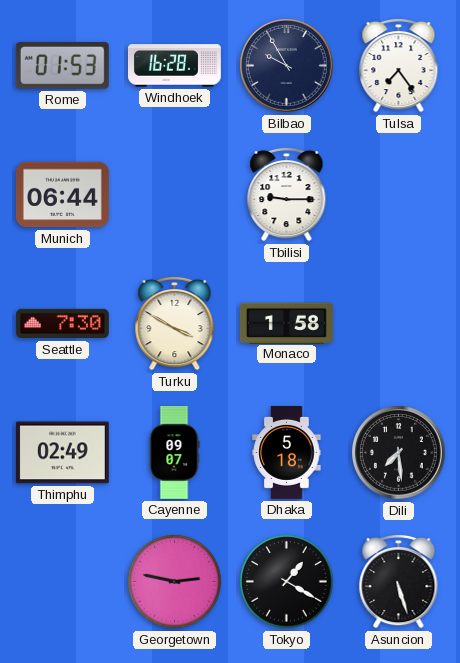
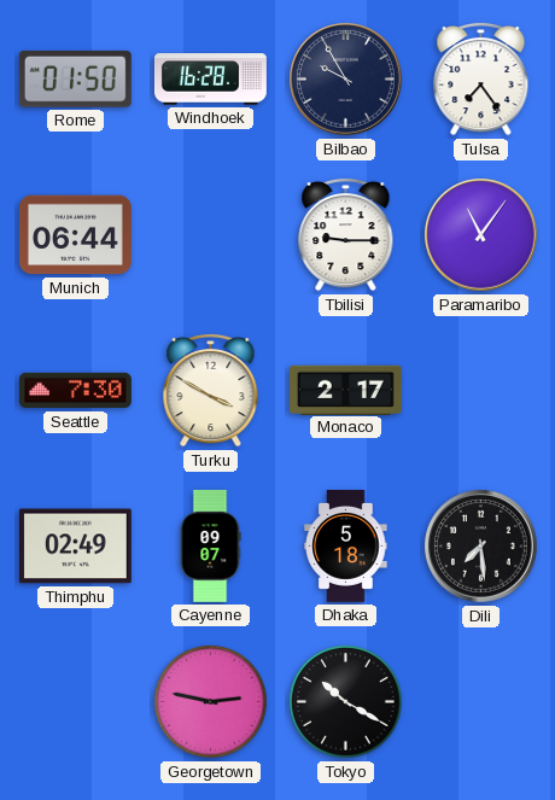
Rome: 01:53 -> 01:50 (75, 78)
Paramaribo: none -> 11:06 (481, 235)
Monaco: 1:58 -> 2:17 (345, 390)
Tokyo: 1:20 -> 10:20 (346, 702)
Asuncion: 5:27 -> none (399, 581)
